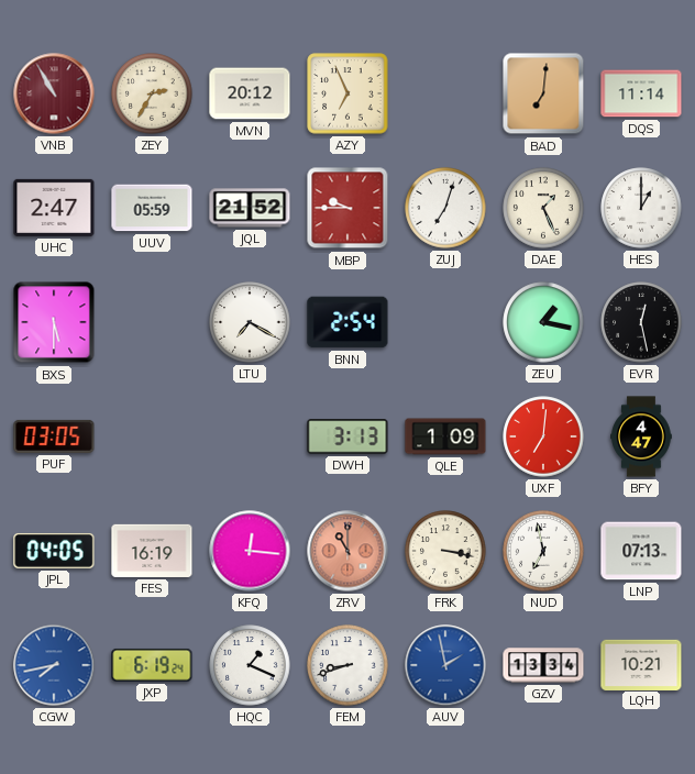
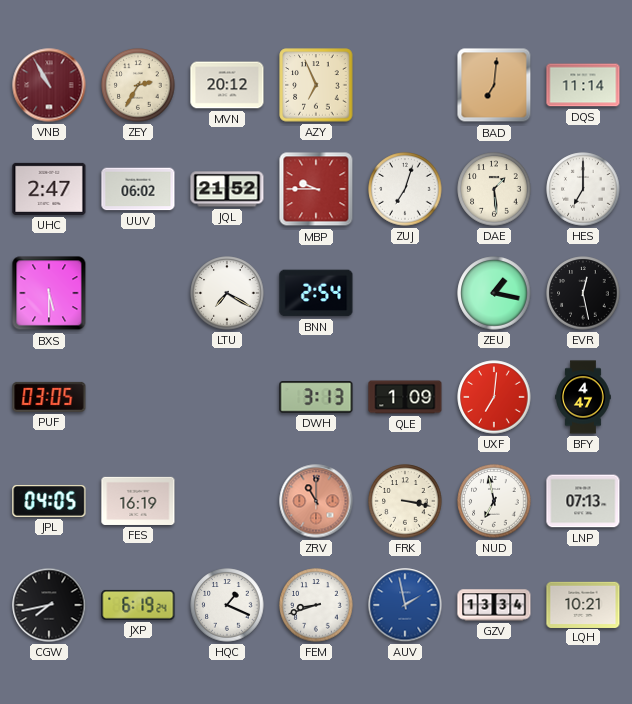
UUV: 05:59 -> 06:02 (138, 189)
DAE: 1:26 -> 1:29 (494, 189)
HES: 1:00 -> 7:00 (583, 189)
KFQ: 12:16 -> none (250, 551)
CGW dial: blue -> black (49, 605)
